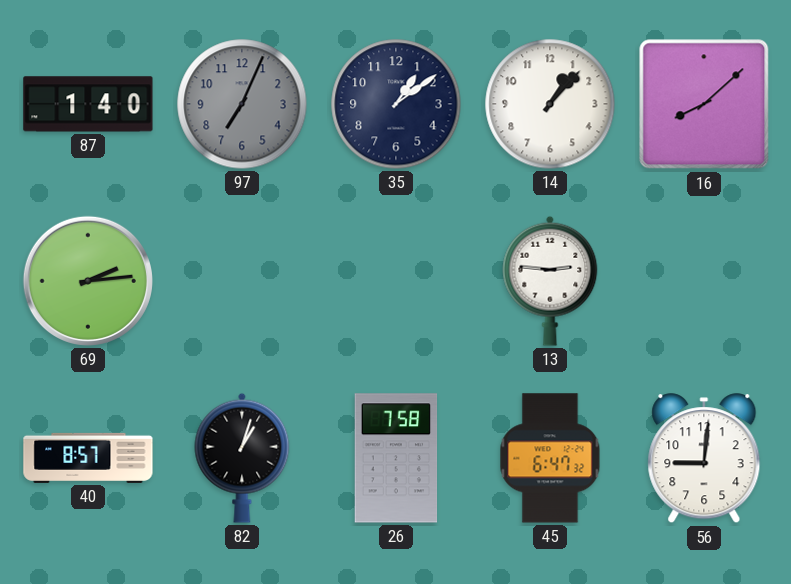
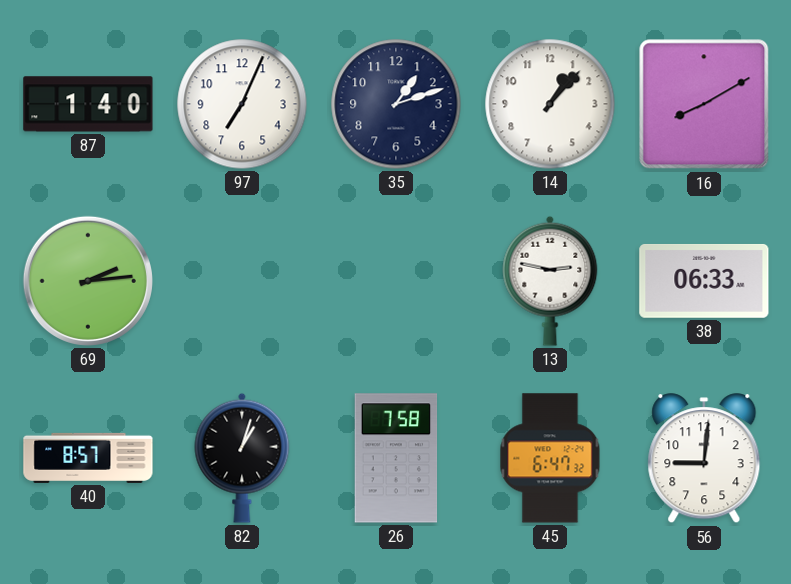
97 dial: grey -> white (242, 104)
35: 1:09 -> 1:12 (396, 104)
16: 8:08 -> 8:10 (704, 104)
13: 2:46 -> 2:47 (550, 281)
38: none -> 06:33 (704, 281)
